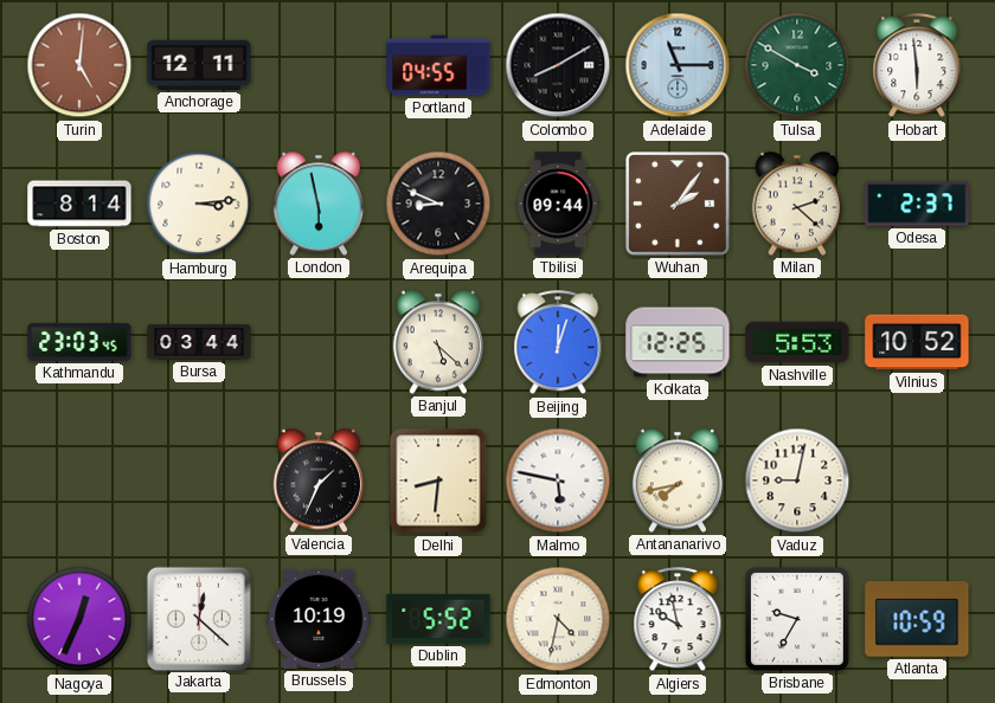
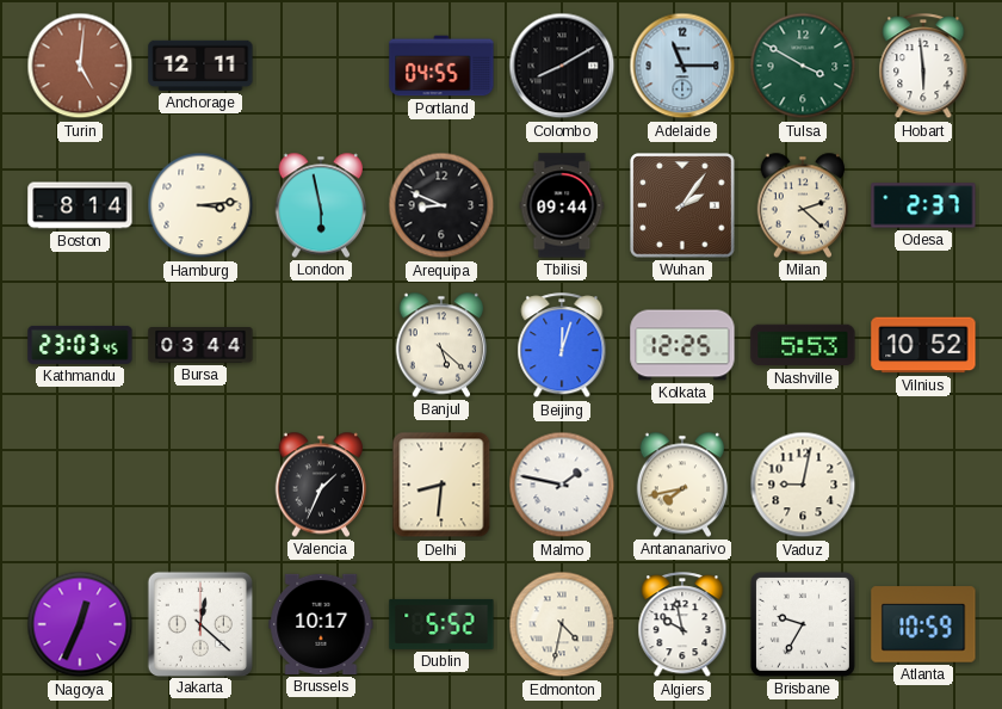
Malmo: 5:47 -> 1:47 (562, 485)
Brussels: 10:19 -> 10:17 (321, 624)
